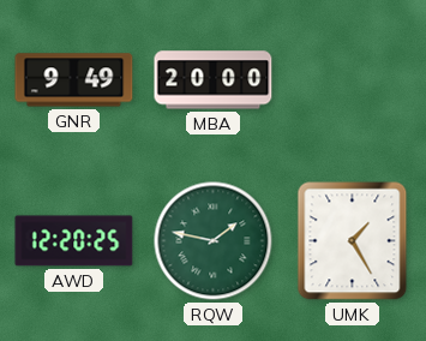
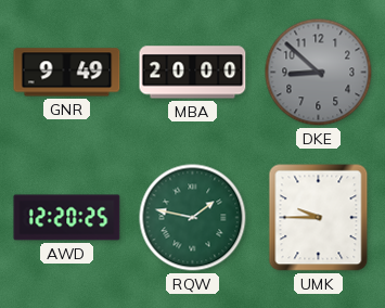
DKE: none -> 8:52 (319, 73)
UMK: 1:25 -> 9:45 (319, 218)
